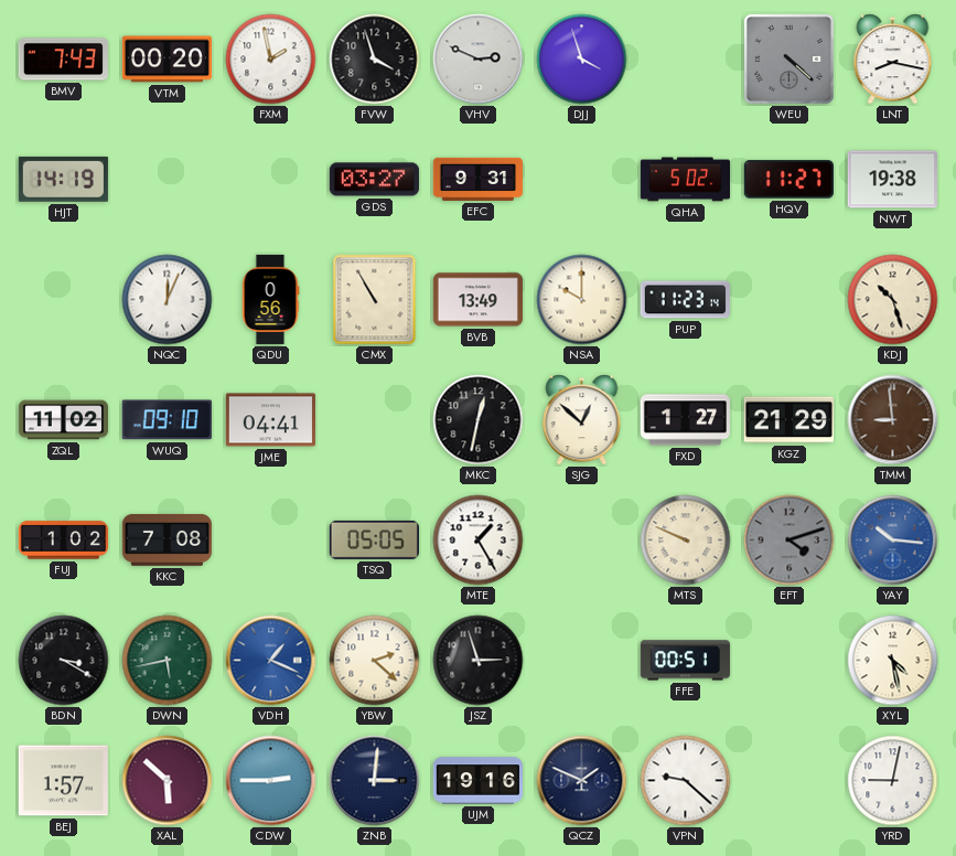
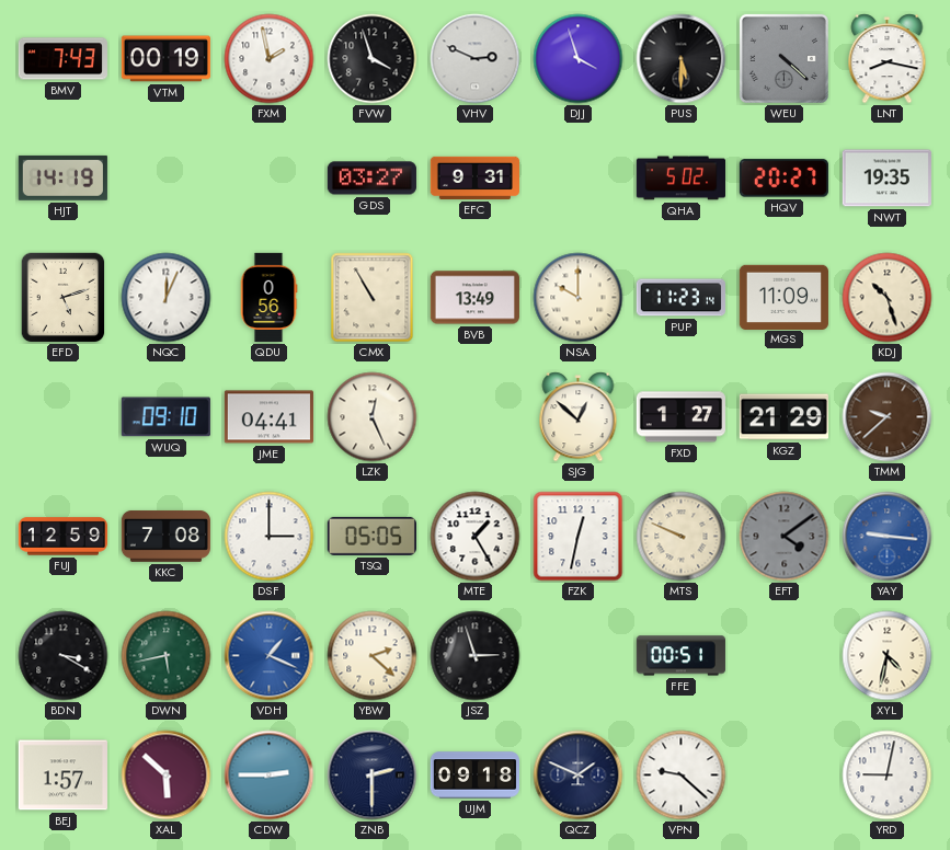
VTM: 00:20 -> 00:19 (165, 59)
PUS: none -> 5:30 (682, 59)
HQV: 11:27 -> 20:27 (783, 179)
NWT: 19:38 -> 19:35 (886, 179)
EFD: none -> 5:12 (64, 298)
MGS: none -> 11:09 (783, 297)
ZQL: 11:02 -> none (63, 420)
LZK: none -> 12:26 (373, 417)
MKC: 12:32 -> none (479, 420)
TMM: 8:59 -> 9:38 (888, 417)
FUJ: 1:02 -> 12:59 (62, 537)
DSF: none -> 3:00 (270, 537)
FZK: none -> 12:32 (579, 537)
EFT: 4:12 -> 4:09 (785, 537)
YAY: 10:16 -> 9:16 (888, 537)
XYL: 4:28 -> 4:32 (888, 656)
ZNB: 3:01 -> 2:30 (373, 776)
UJM: 19:16 -> 09:18 (474, 776)
